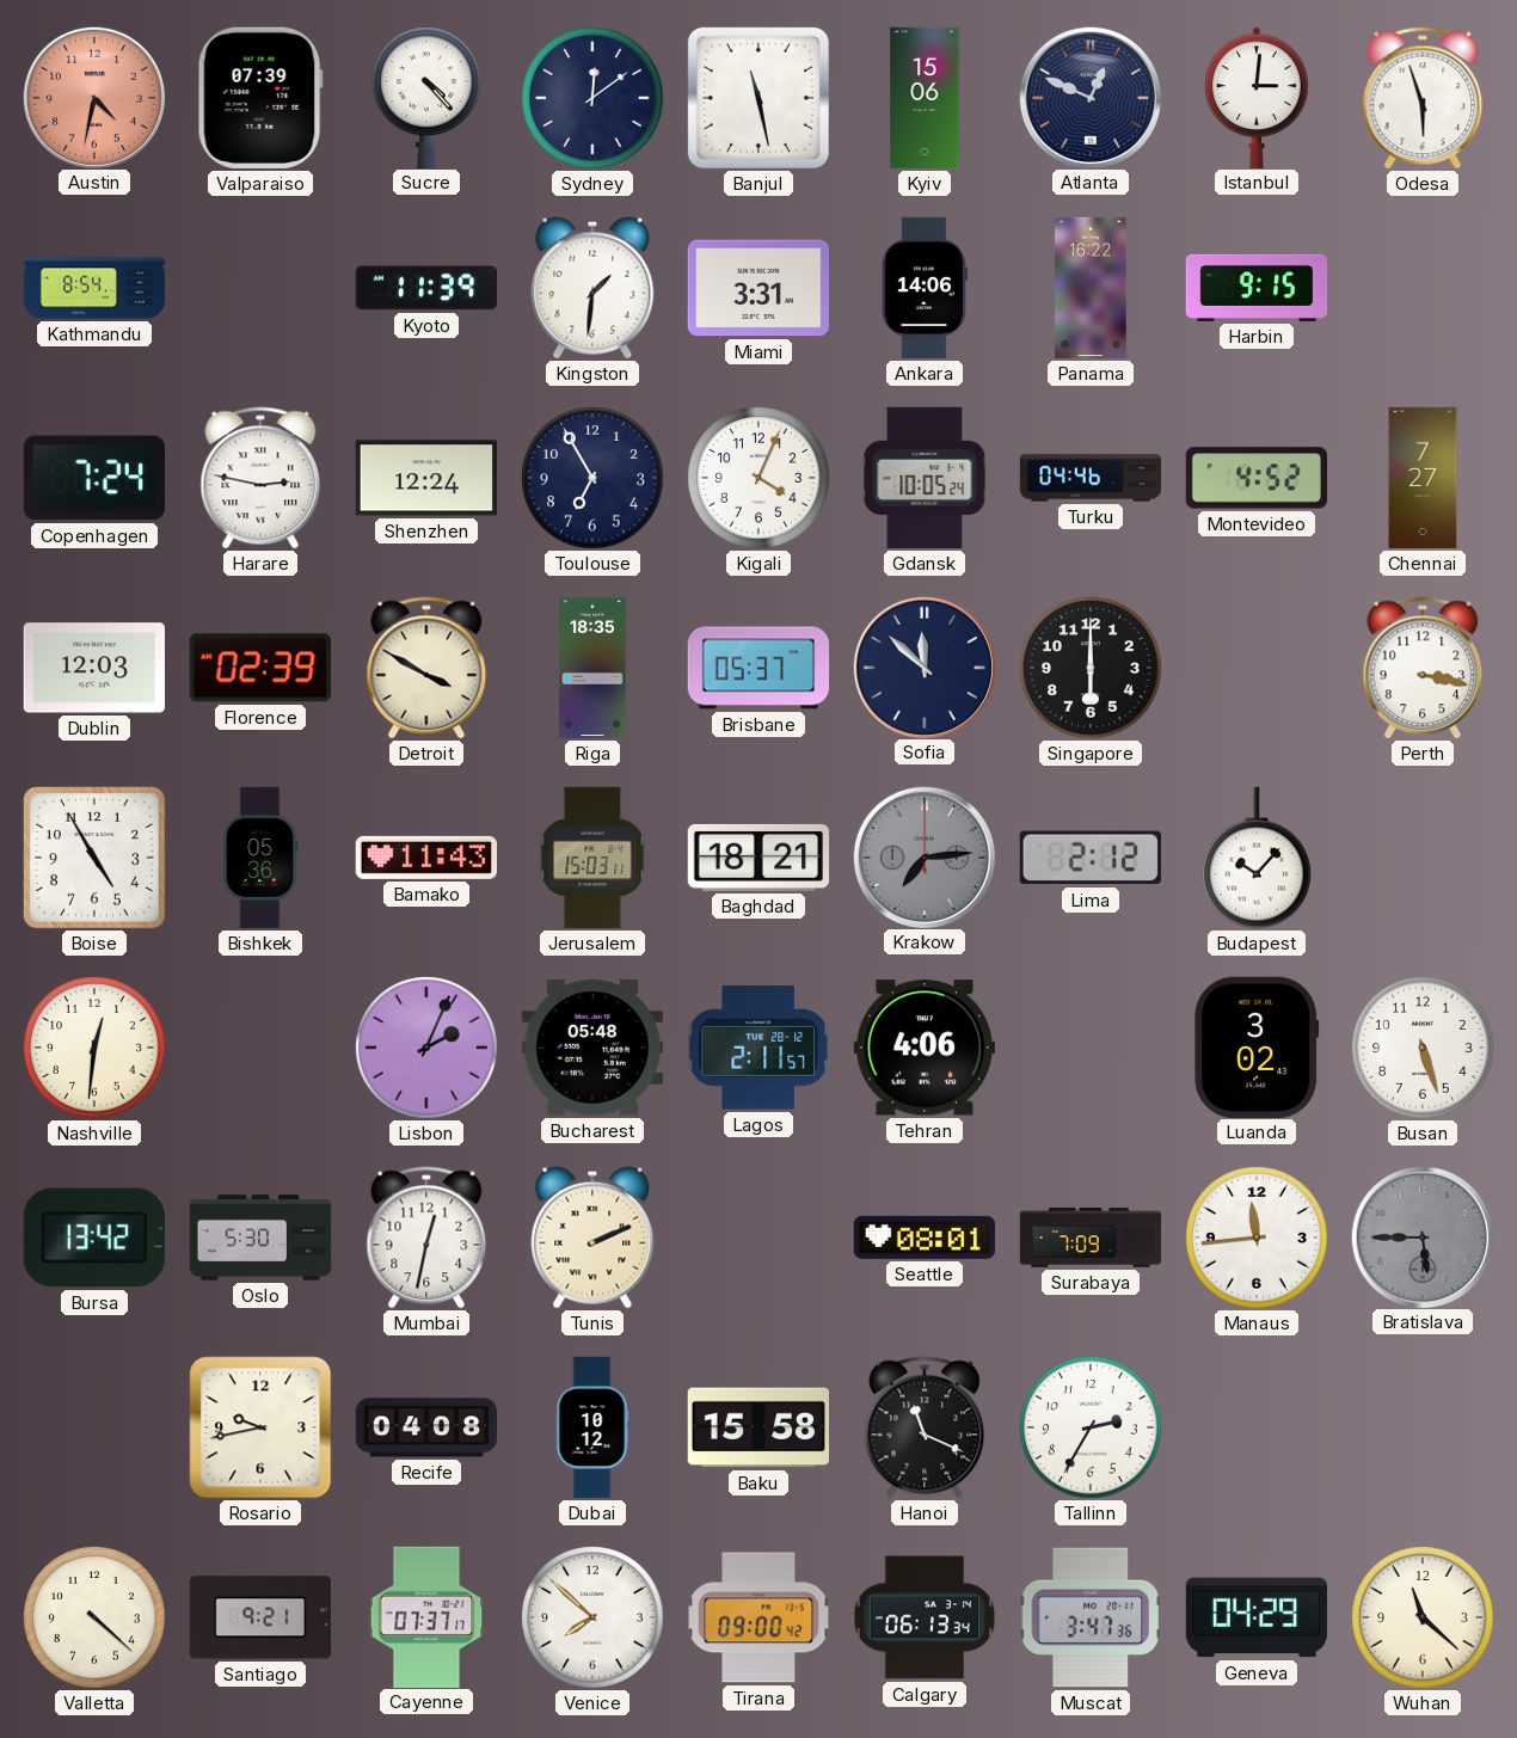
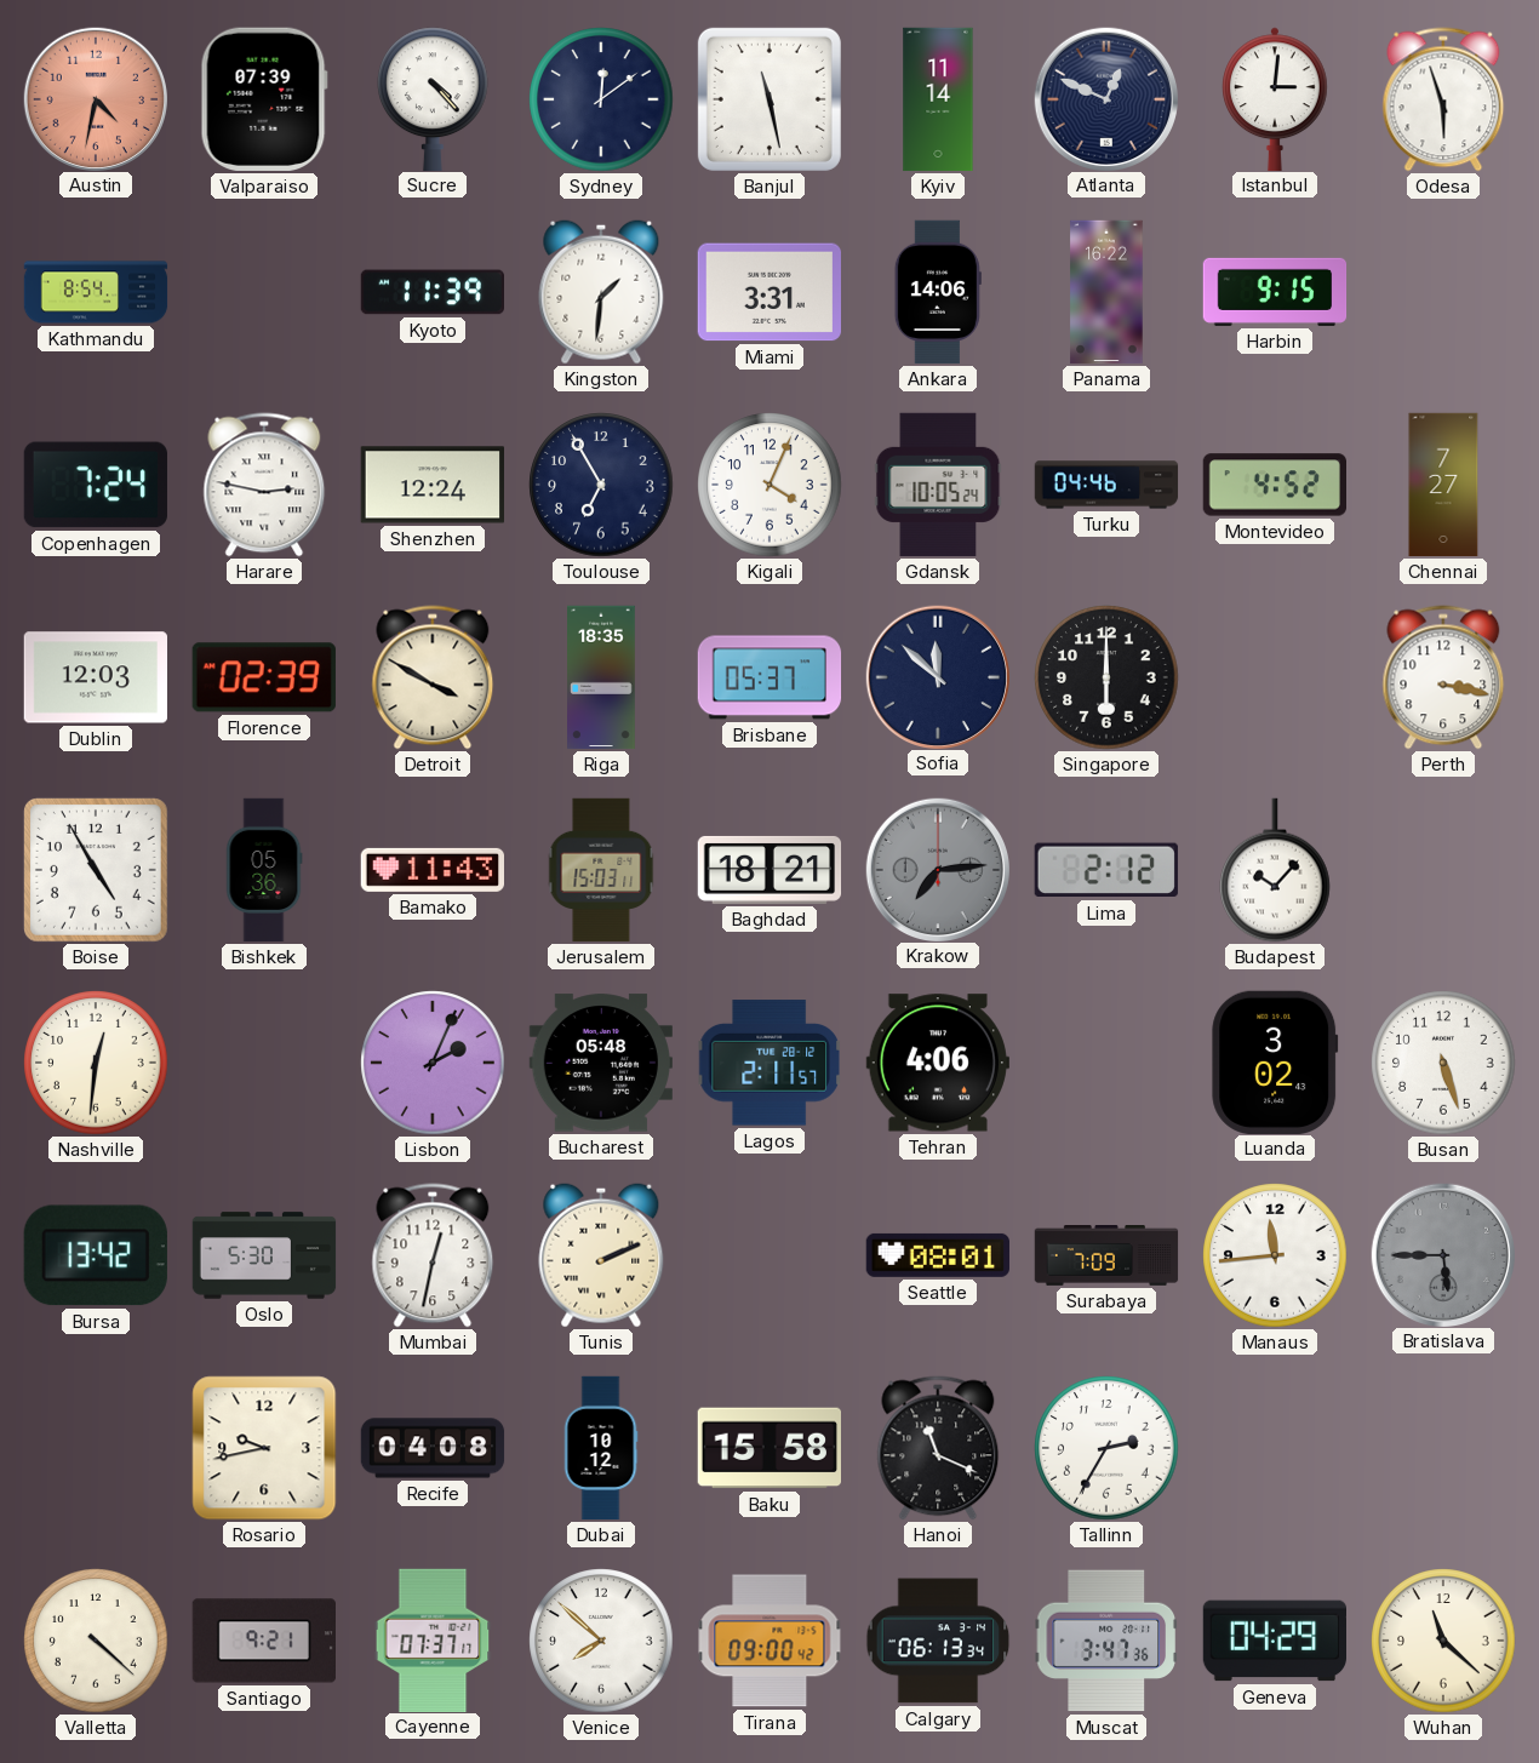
Kyiv: 15:06 -> 11:14 (938, 99)
